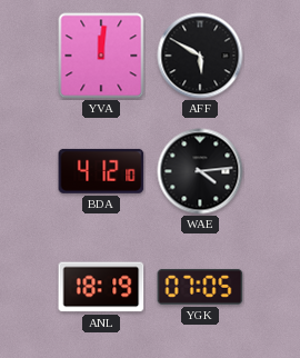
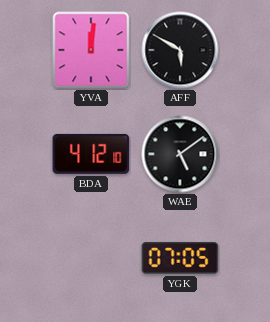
WAE: 4:14 -> 5:09 (180, 154)
ANL: 18:19 -> none (101, 287)
